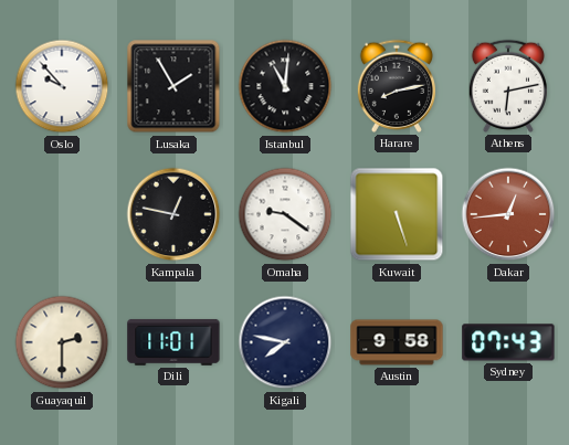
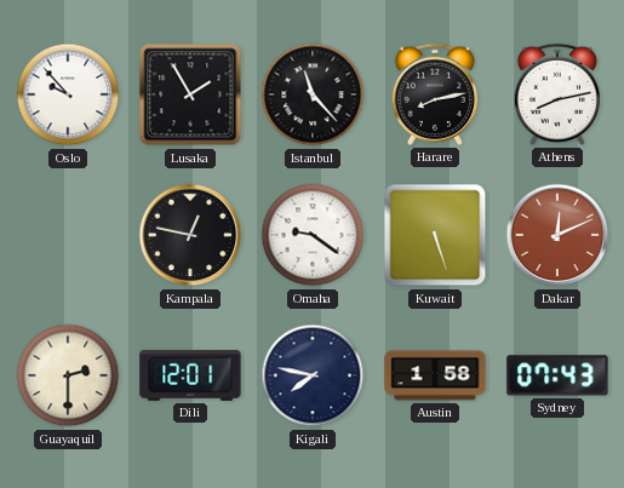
Istanbul: 11:01 -> 11:23 (313, 94)
Athens: 6:13 -> 8:13 (557, 94)
Dakar: 12:44 -> 12:11 (557, 235)
Dili: 11:01 -> 12:01 (190, 375)
Austin: 9:58 -> 1:58 (435, 375)
